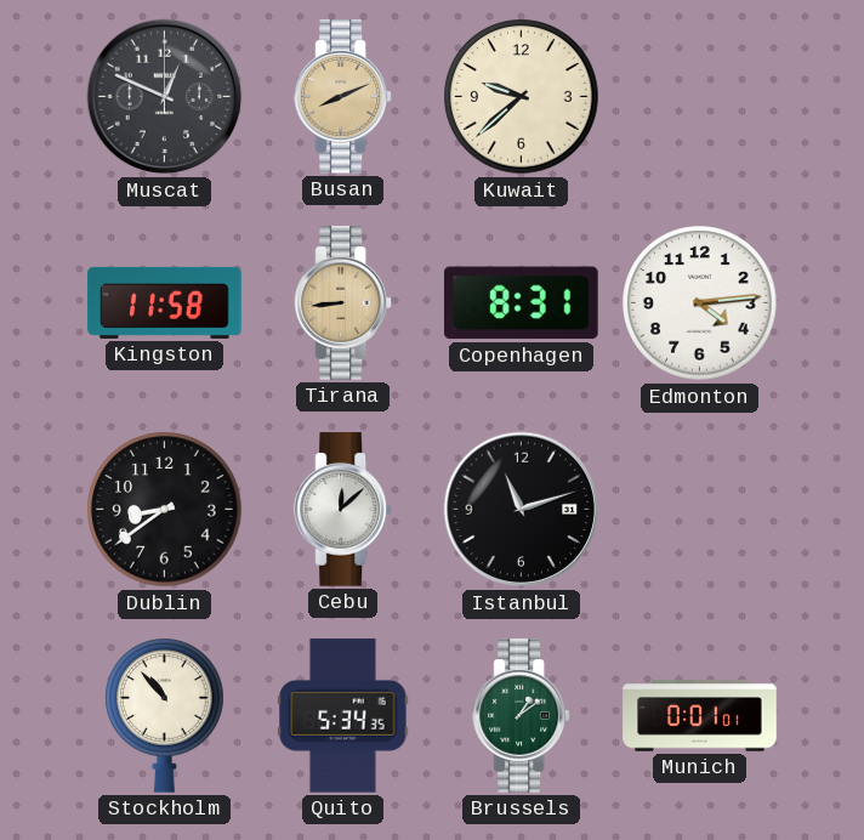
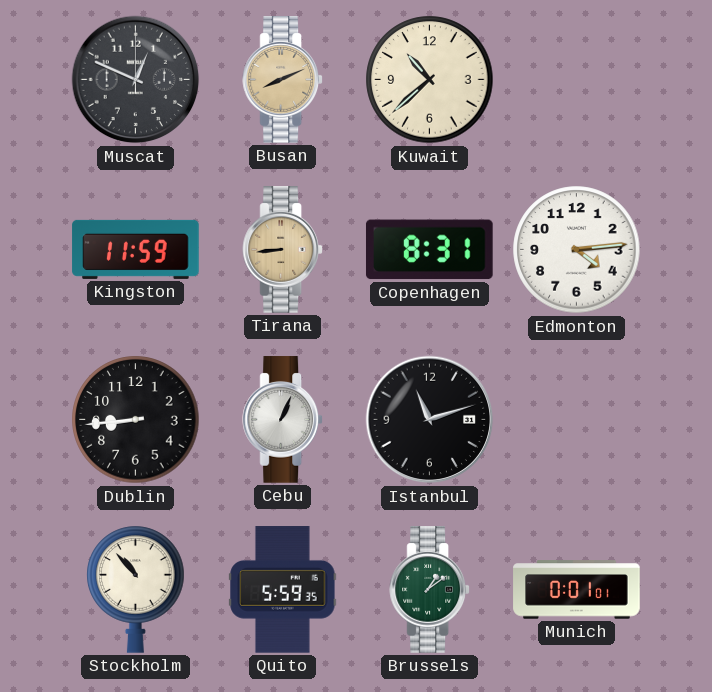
Kuwait: 9:38 -> 10:38 (430, 80)
Kingston: 11:58 -> 11:59 (136, 249)
Dublin: 8:39 -> 8:44 (136, 420)
Cebu: 12:08 -> 1:04 (283, 420)
Quito: 5:34 -> 5:59 (283, 590)
